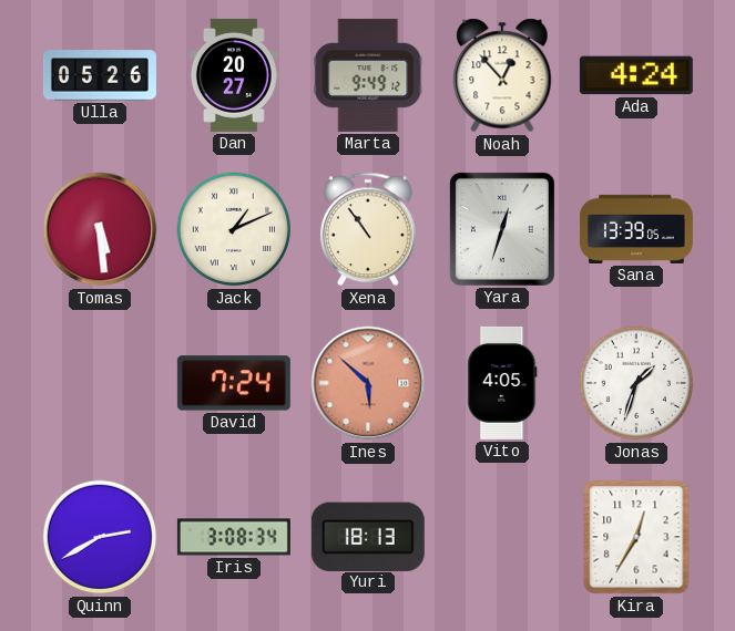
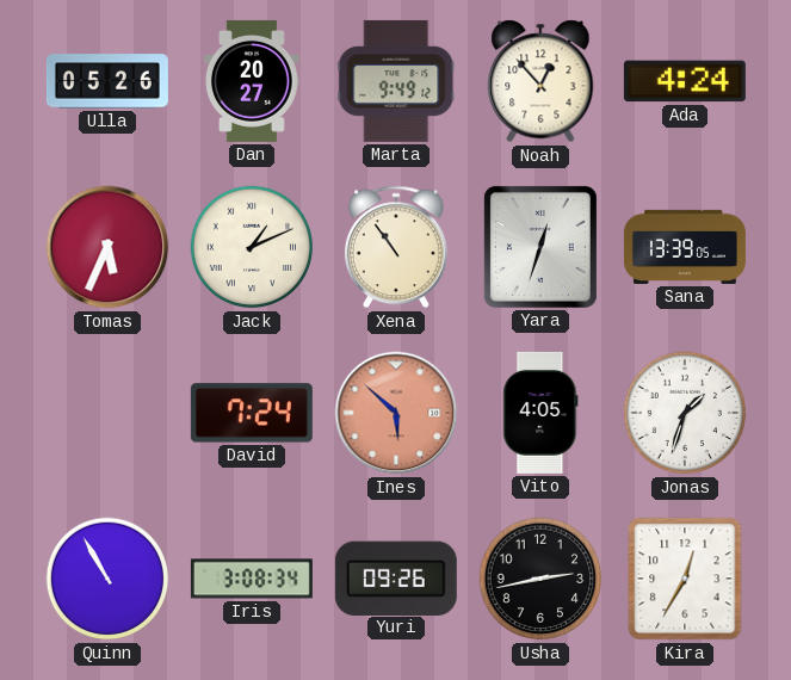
Tomas: 5:29 -> 5:34 (107, 247)
Quinn: 2:40 -> 10:55 (107, 579)
Yuri: 18:13 -> 09:26 (396, 577)
Usha: none -> 2:43 (540, 579)
